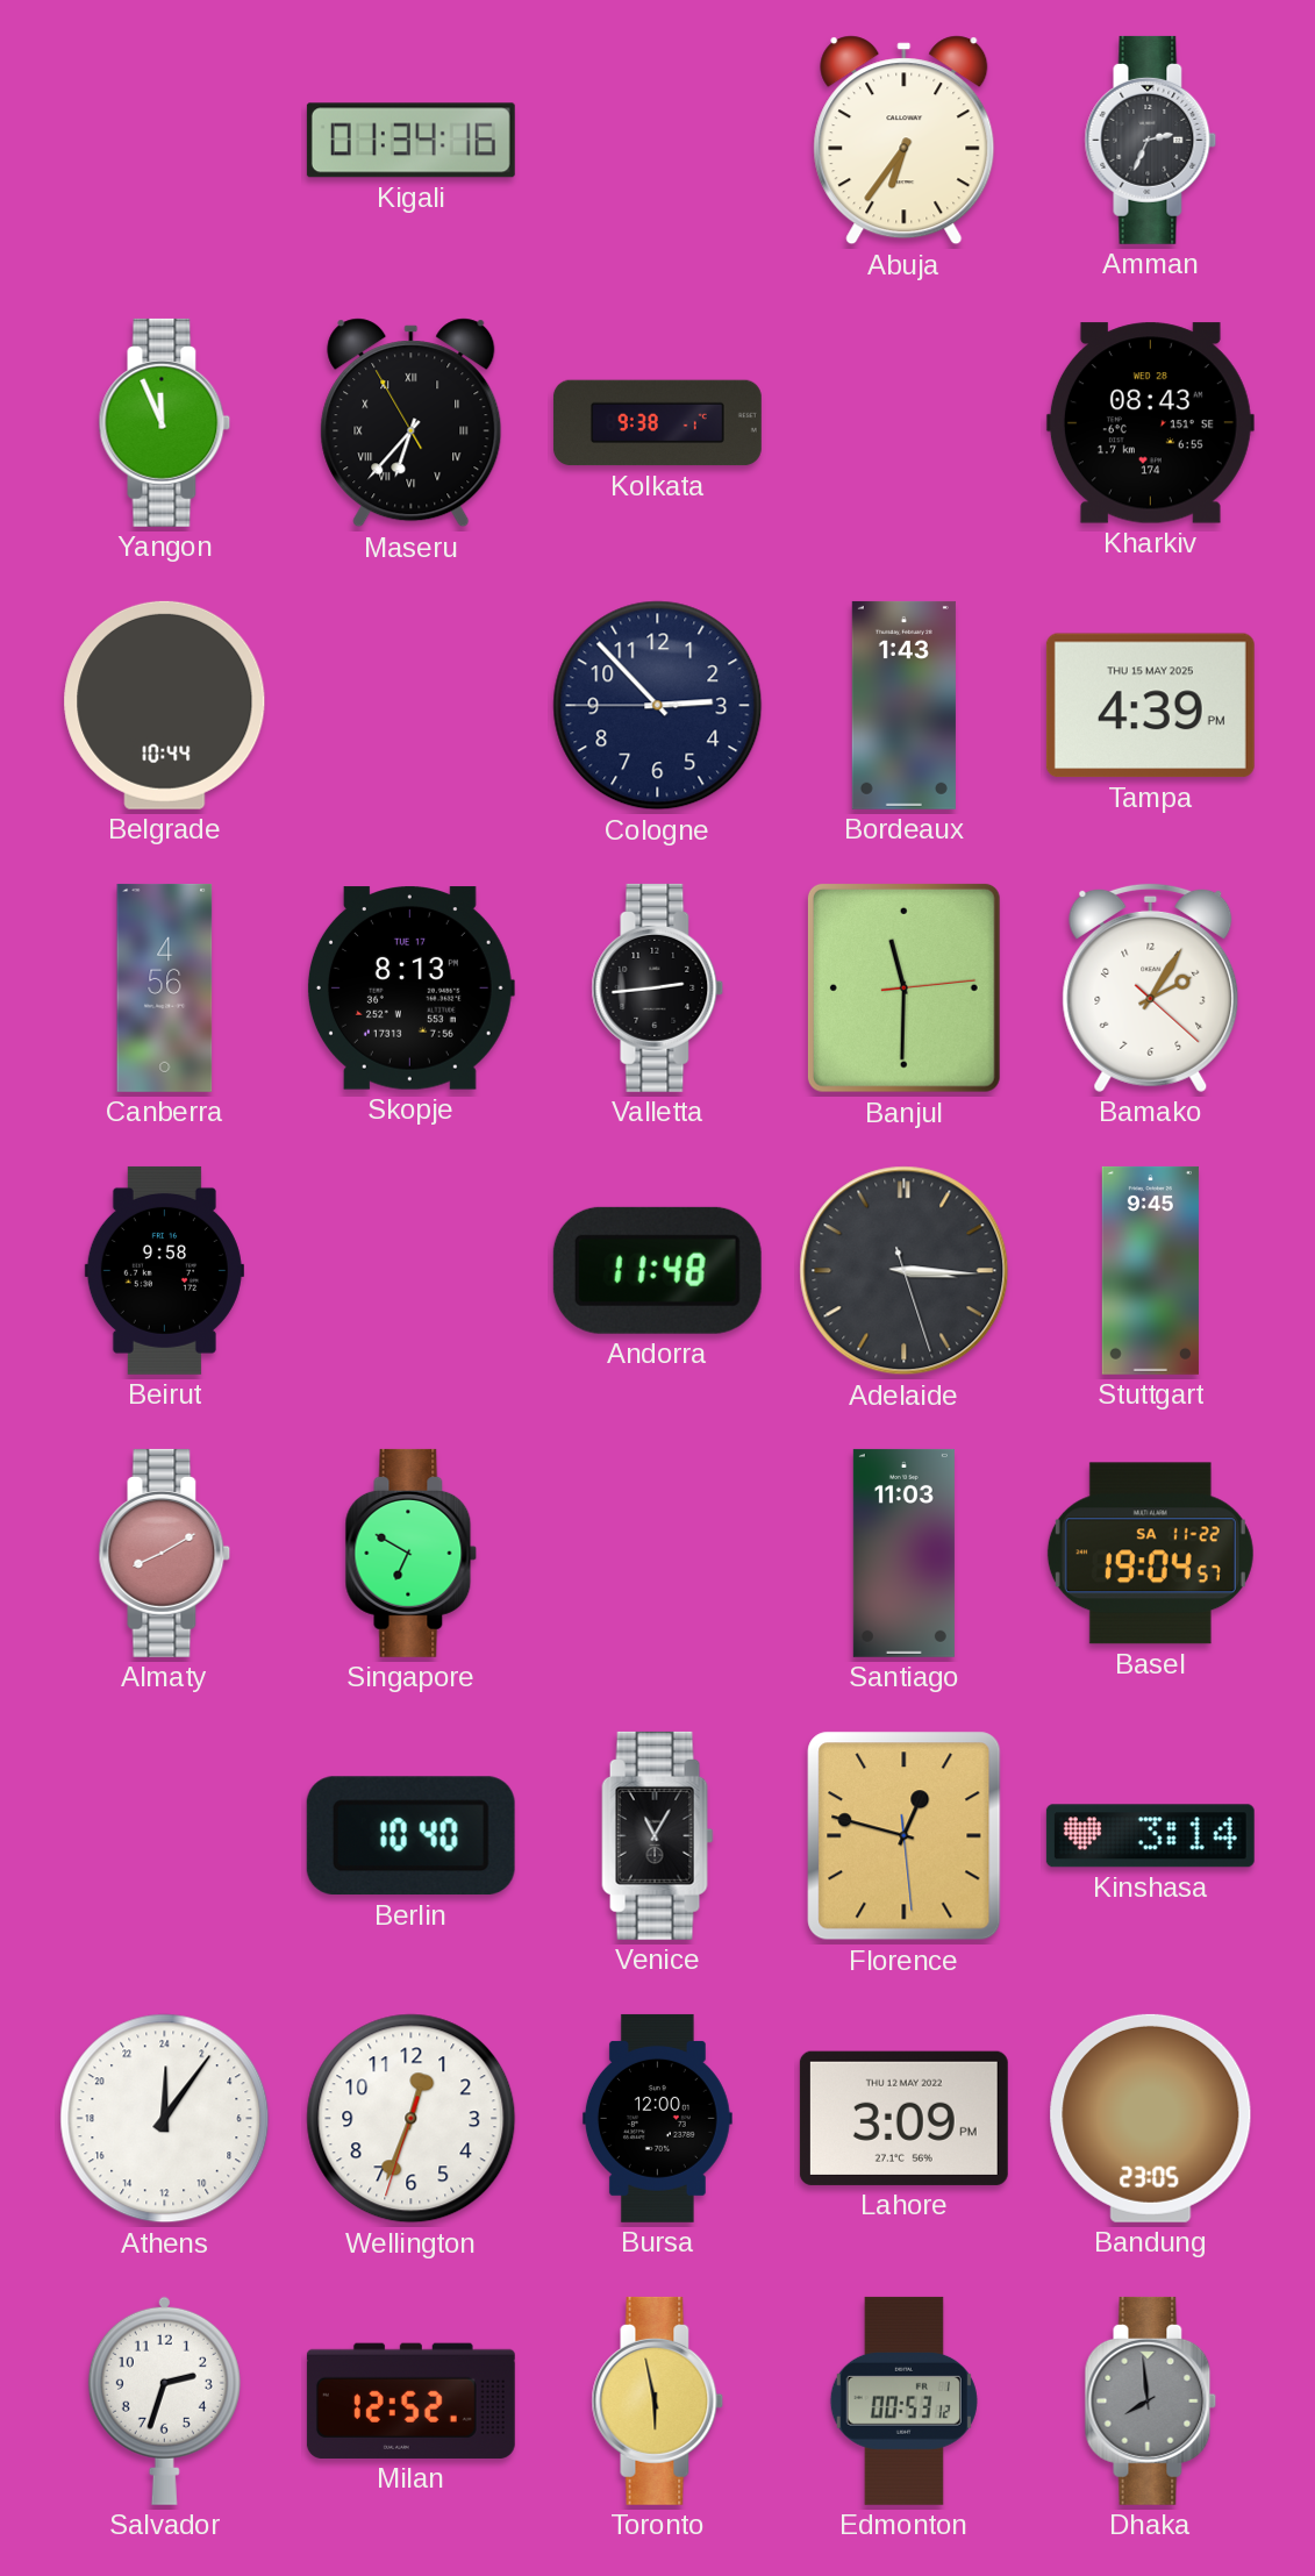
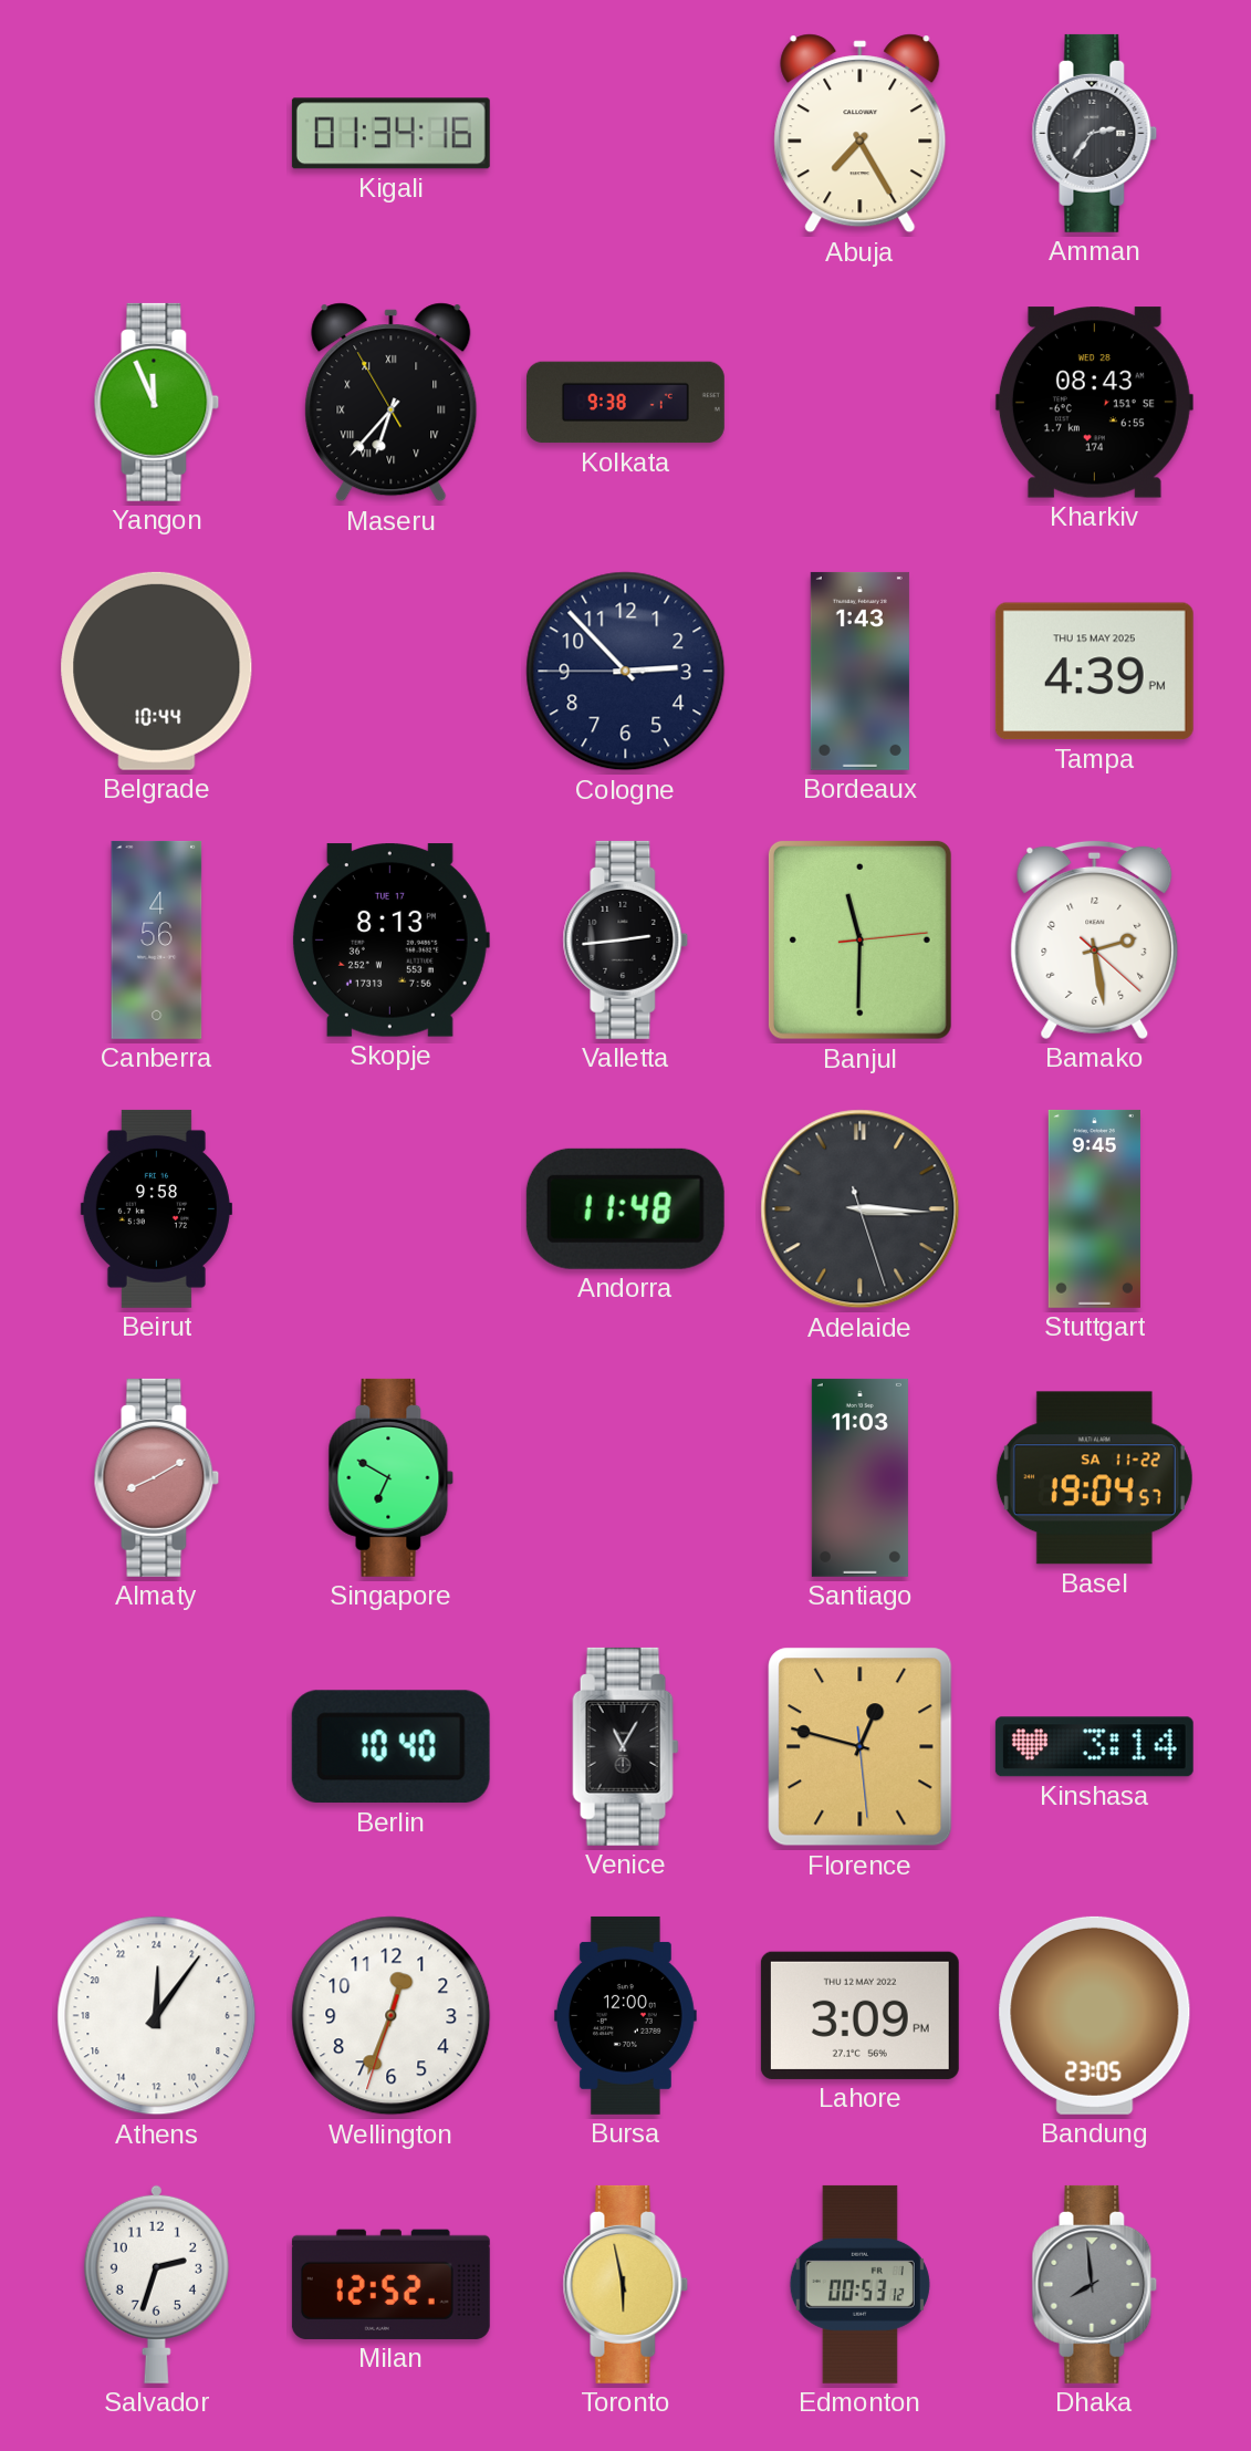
Abuja: 6:36 -> 7:25 (861, 134)
Amman: 2:34 -> 2:36 (1095, 133)
Bamako: 2:05 -> 2:28 (1095, 939)
